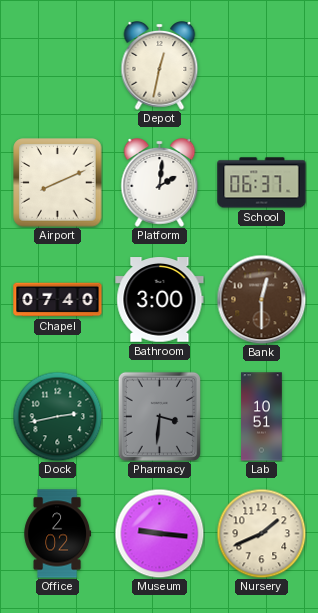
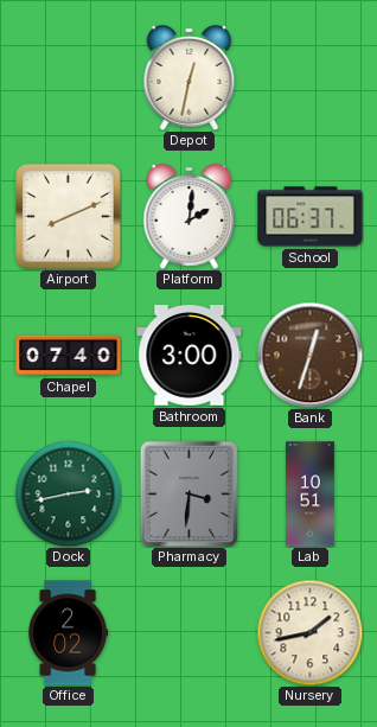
Bank: 12:30 -> 12:33 (309, 355)
Museum: 9:16 -> none (159, 533)
Nursery: 1:41 -> 1:43 (309, 632)
